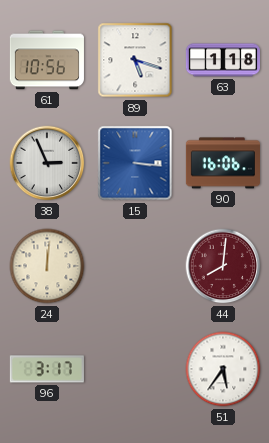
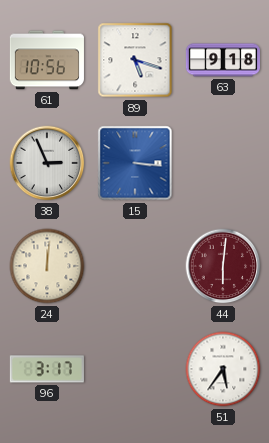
63: 1:18 -> 9:18 (223, 60)
90: 16:06 -> none (223, 163)
44: 8:01 -> 6:01 (223, 266)
